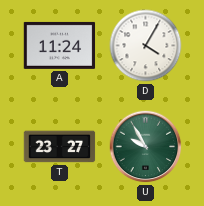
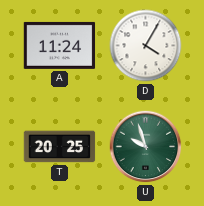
T: 23:27 -> 20:25 (60, 147)
U: 9:55 -> 9:57 (146, 147)
